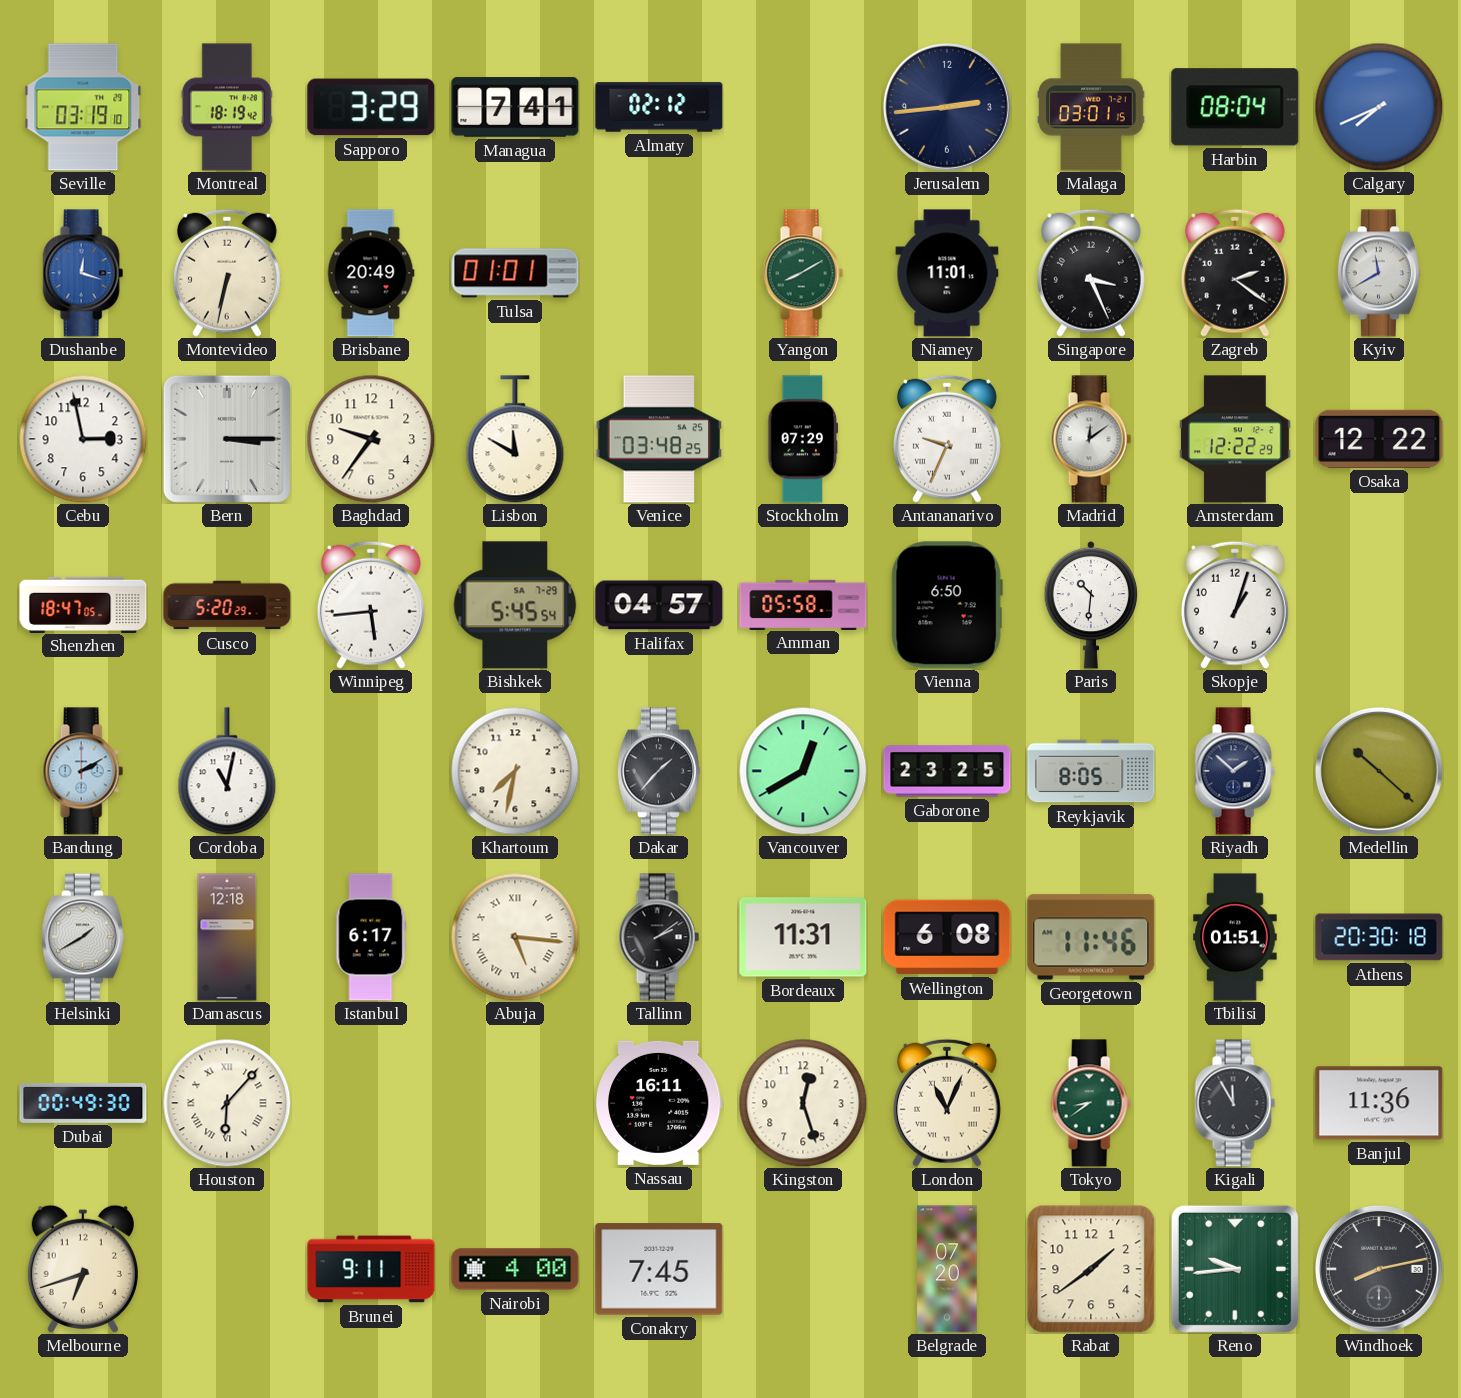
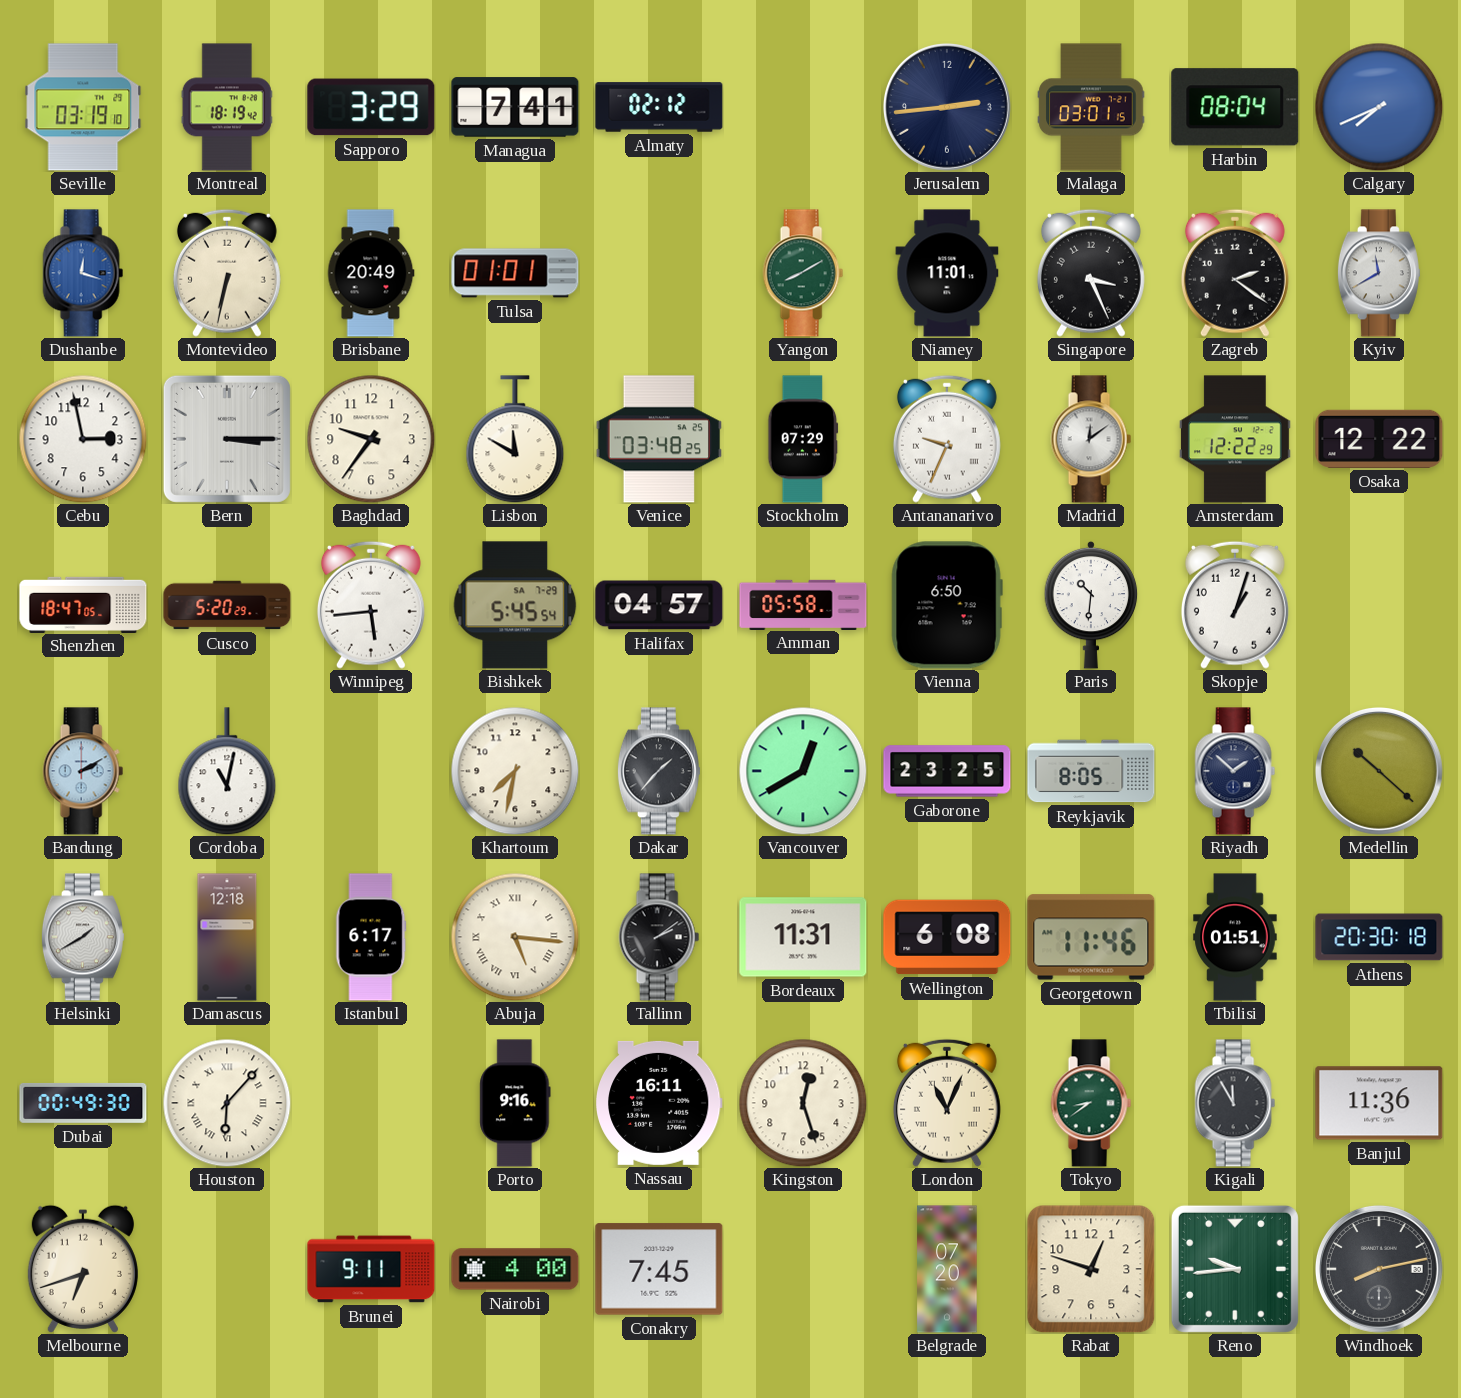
Porto: none -> 9:16 (515, 1103)
Rabat: 1:39 -> 12:48 (1091, 1269)
